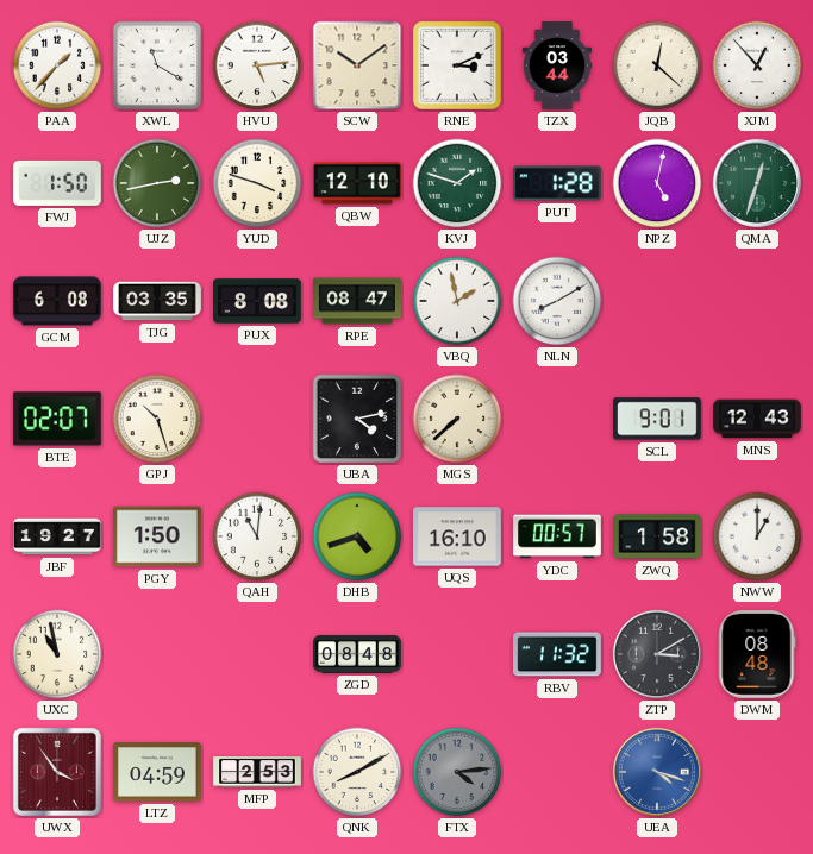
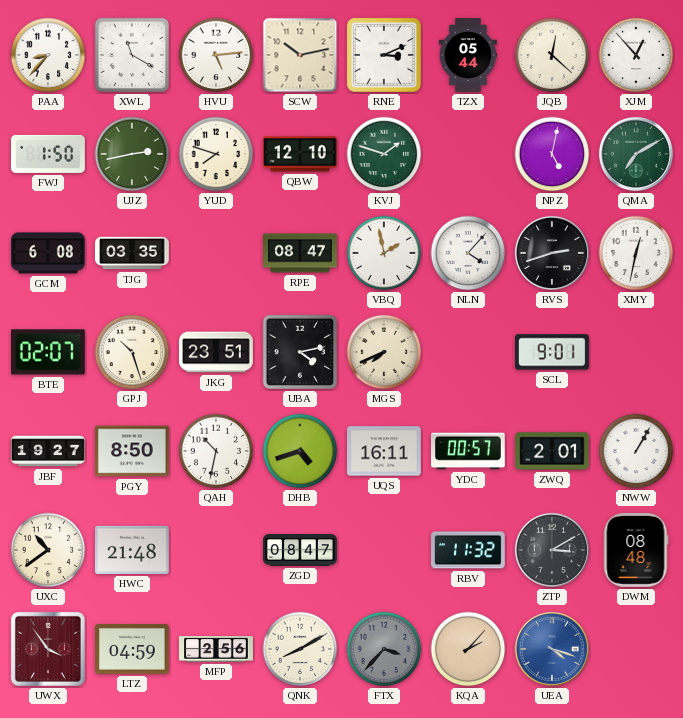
PAA: 1:37 -> 8:37 (48, 55)
SCW: 10:09 -> 10:13 (300, 55)
TZX: 03:44 -> 05:44 (468, 55)
YUD: 3:48 -> 7:48 (216, 154)
PUT: 1:28 -> none (558, 183)
QMA: 12:33 -> 7:10 (636, 154)
PUX: 8:08 -> none (258, 301)
NLN: 8:10 -> 4:07 (468, 253)
RVS: none -> 2:42 (552, 253)
XMY: none -> 12:32 (636, 253)
JKG: none -> 23:51 (216, 352)
MGS: 7:38 -> 7:41 (384, 352)
MNS: 12:43 -> none (757, 419)
PGY: 1:50 -> 8:50 (133, 451)
QAH: 11:01 -> 10:32 (216, 451)
UQS: 16:10 -> 16:11 (385, 451)
ZWQ: 1:58 -> 2:01 (552, 451)
NWW: 1:00 -> 1:05 (636, 451)
UXC: 10:58 -> 10:39 (48, 550)
HWC: none -> 21:48 (133, 550)
ZGD: 08:48 -> 08:47 (300, 550)
MFP: 2:53 -> 2:56 (216, 649)
FTX: 4:14 -> 3:37 (384, 649)
KQA: none -> 2:07 (468, 649)
